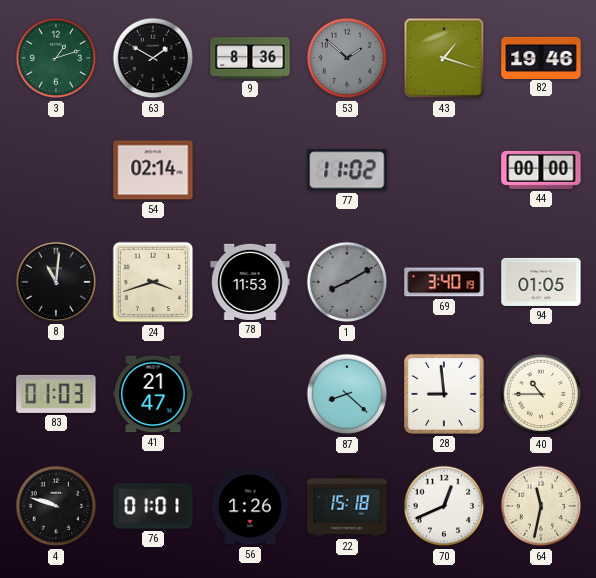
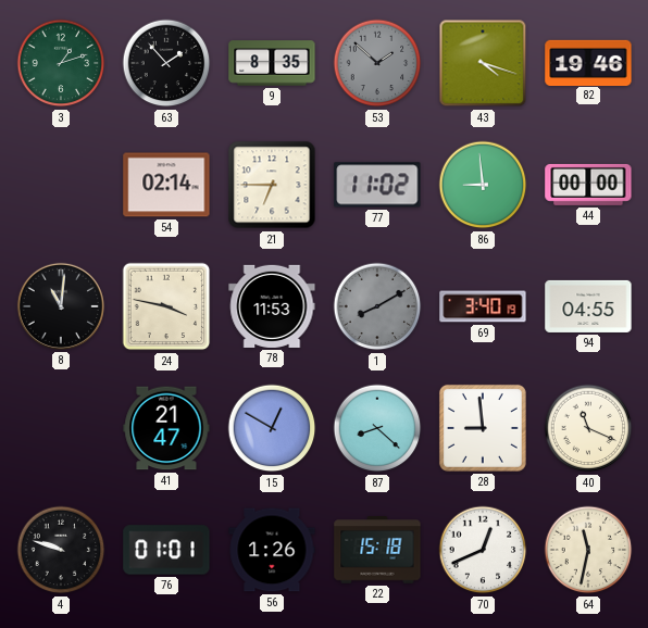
63: 1:50 -> 1:53 (166, 63)
9: 8:36 -> 8:35 (272, 63)
43: 1:18 -> 4:18 (483, 63)
21: none -> 6:45 (272, 185)
86: none -> 8:59 (483, 185)
24: 3:42 -> 3:47 (166, 306)
94: 01:05 -> 04:55 (588, 306)
83: 01:03 -> none (56, 394)
15: none -> 12:50 (272, 428)
40: 10:45 -> 11:19 (588, 428)
